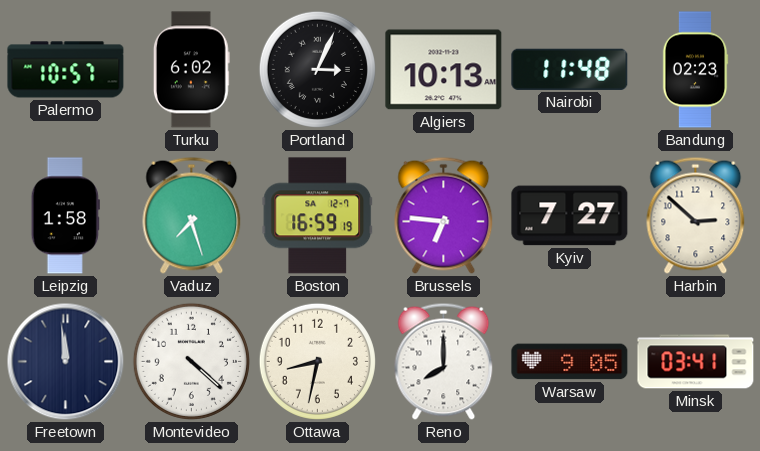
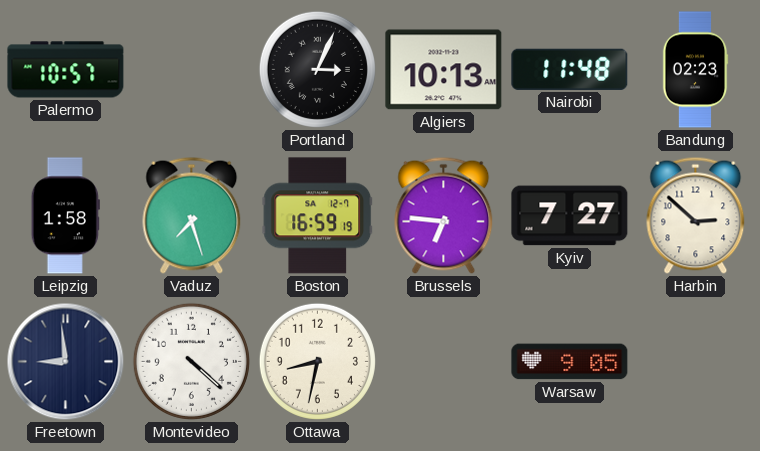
Turku: 6:02 -> none (191, 70)
Freetown: 11:59 -> 8:59 (66, 362)
Reno: 8:00 -> none (444, 361)
Minsk: 03:41 -> none (696, 362)
